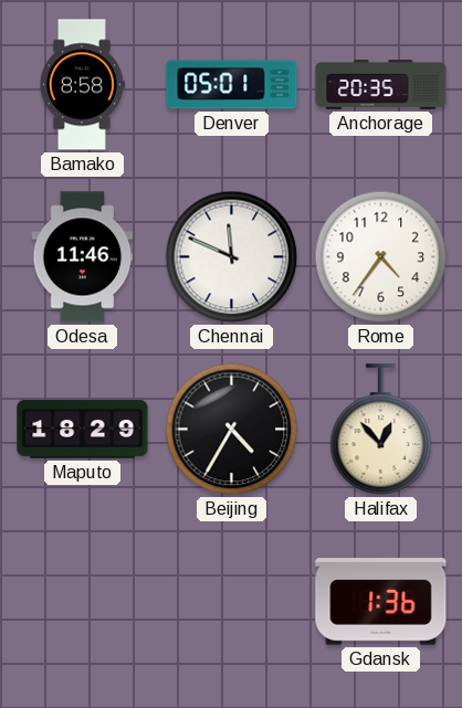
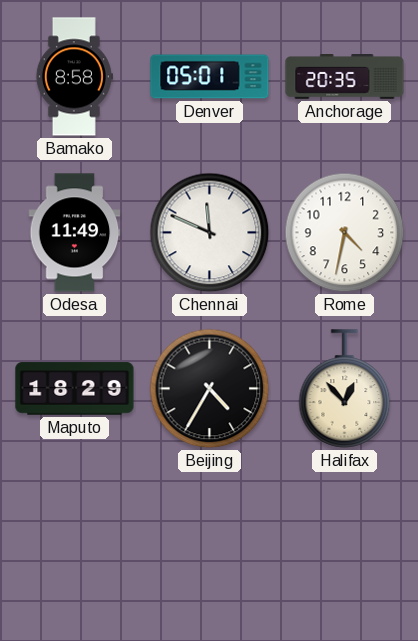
Odesa: 11:46 -> 11:49 (75, 233)
Rome: 4:36 -> 4:32 (345, 233)
Gdansk: 1:36 -> none (381, 602)
